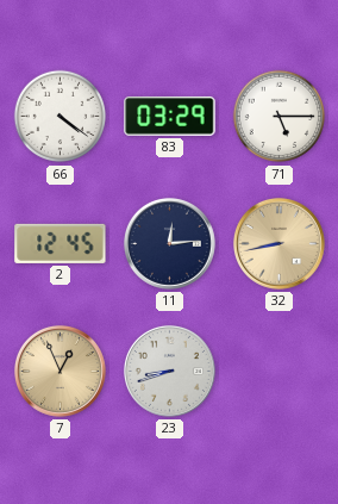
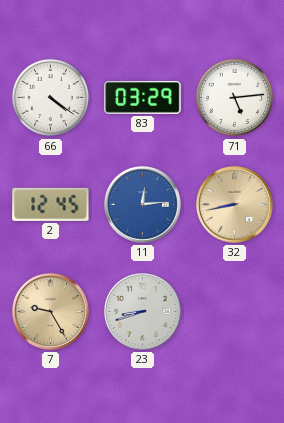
71: 5:15 -> 5:14 (235, 98)
11 dial: navy -> blue (142, 204)
7: 12:56 -> 9:25 (50, 311)
